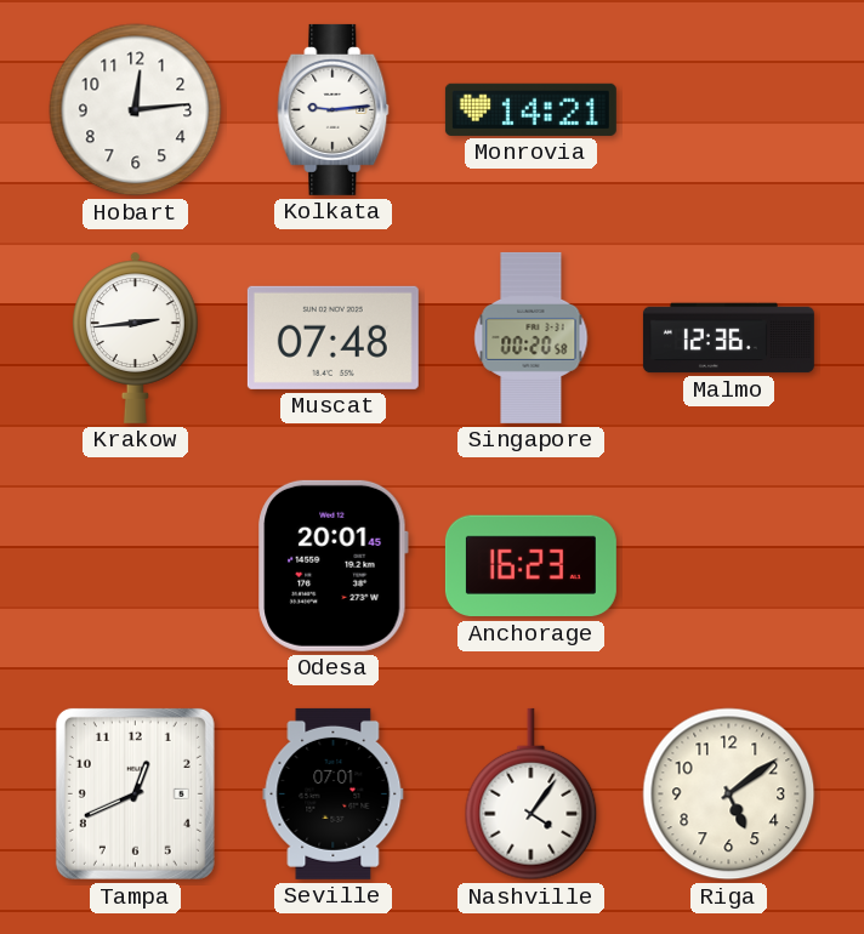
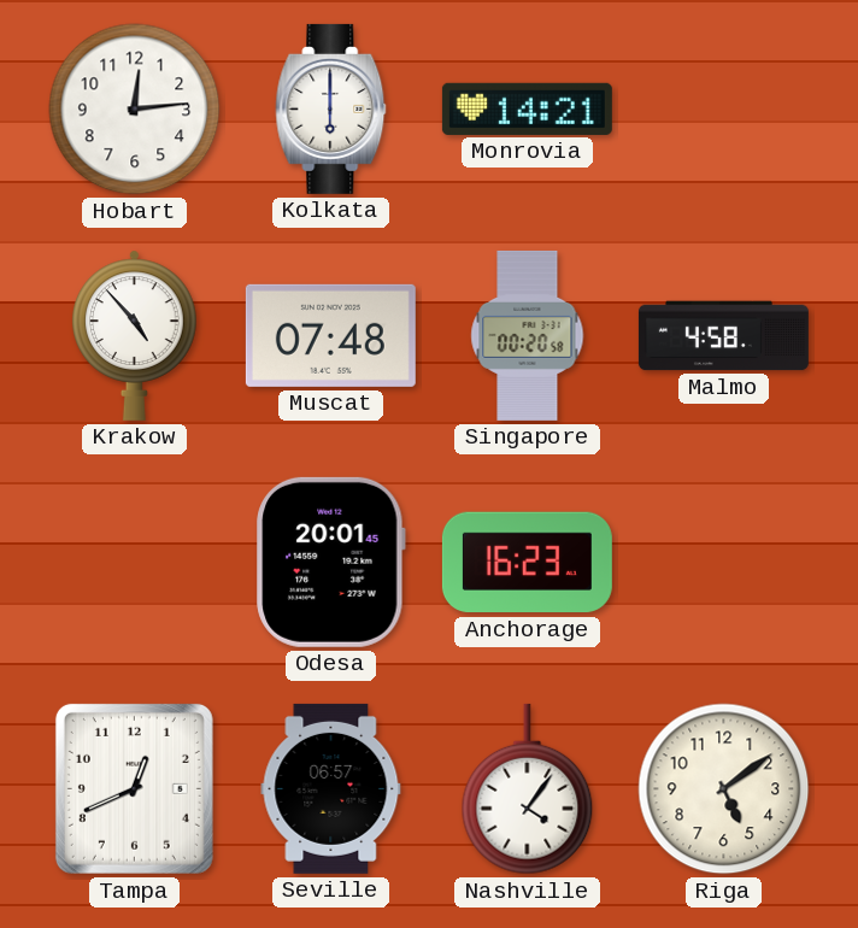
Kolkata: 9:14 -> 6:00 (331, 108)
Krakow: 2:44 -> 4:53 (135, 335)
Malmo: 12:36 -> 4:58 (723, 336)
Seville: 07:01 -> 06:57 (331, 788)
